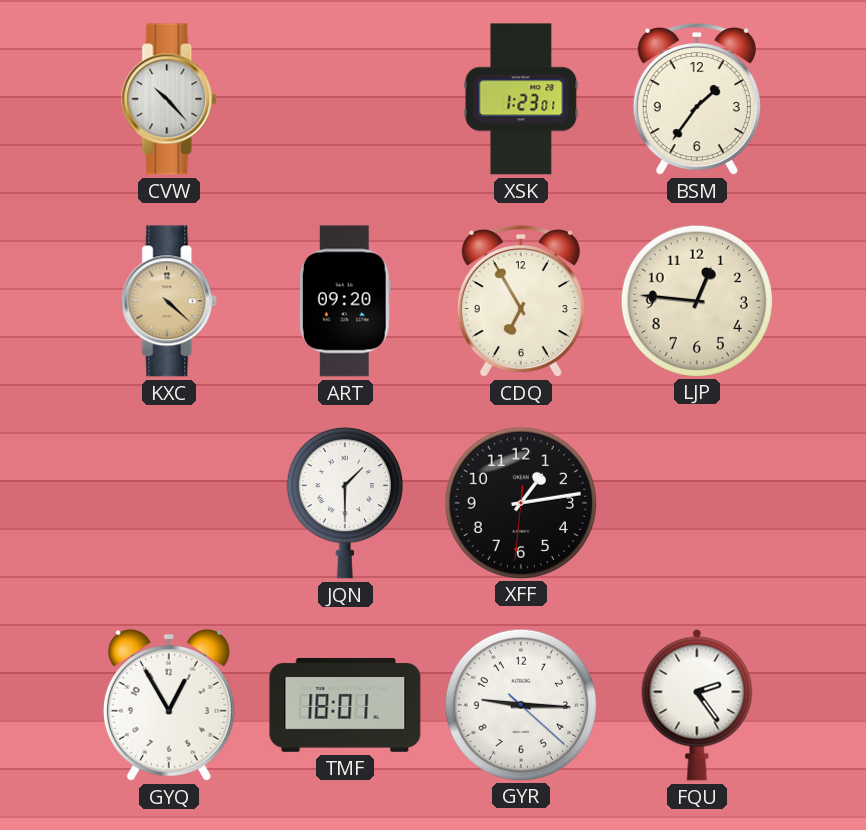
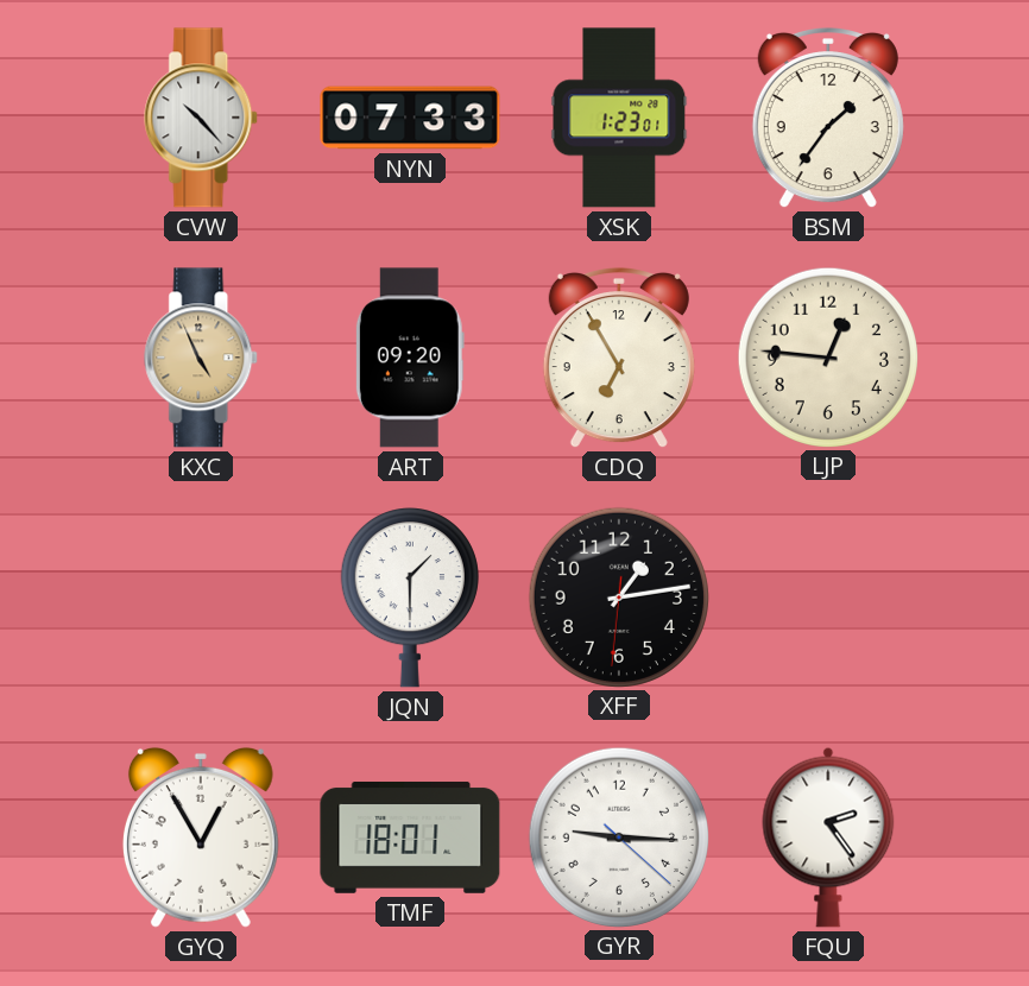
NYN: none -> 07:33 (410, 118)
KXC: 4:22 -> 4:56 (202, 358)
